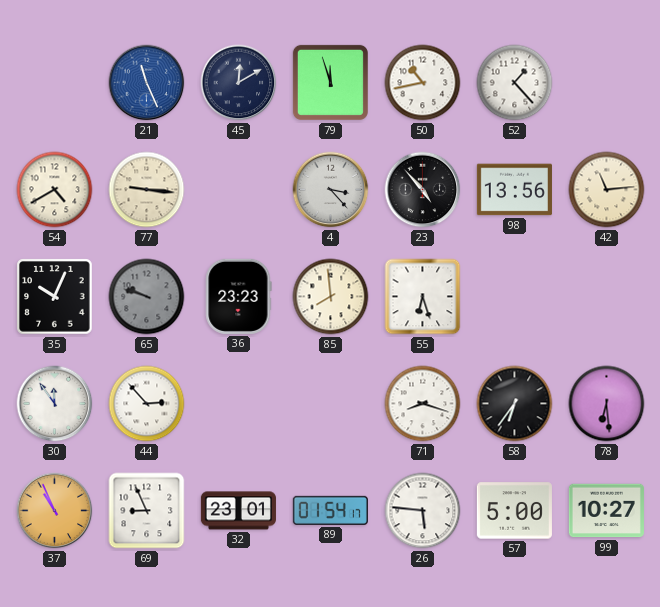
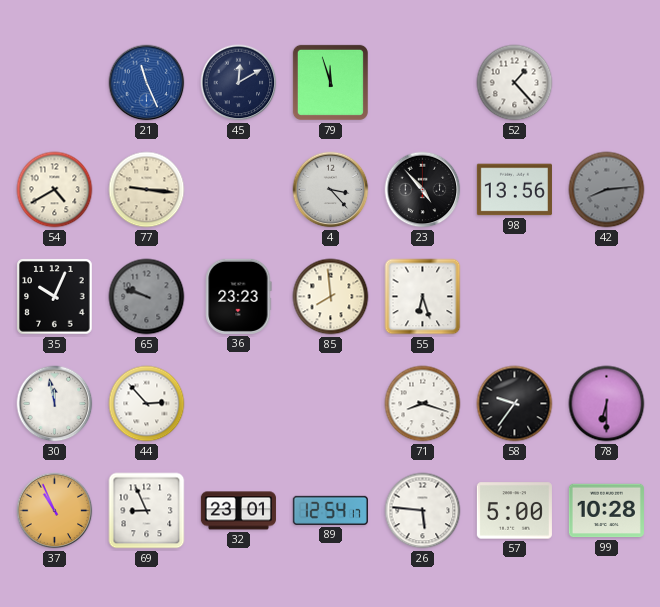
50: 10:43 -> none (423, 83)
42: 11:14 -> 8:14 (607, 190)
42 dial: cream -> grey (607, 190)
30: 11:54 -> 11:58 (55, 404)
58: 6:36 -> 9:36 (515, 404)
78: 6:29 -> 6:30 (607, 404)
89: 01:54 -> 12:54 (330, 510)
99: 10:27 -> 10:28 (606, 511)
